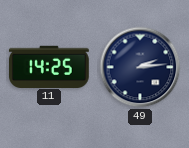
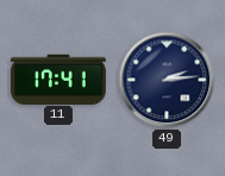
11: 14:25 -> 17:41 (60, 78)
